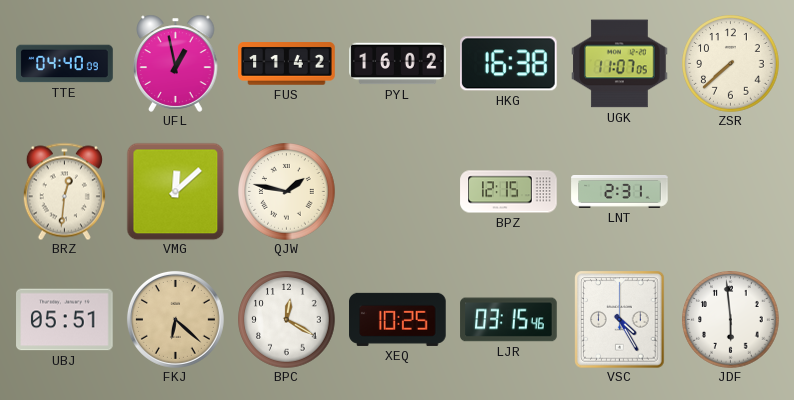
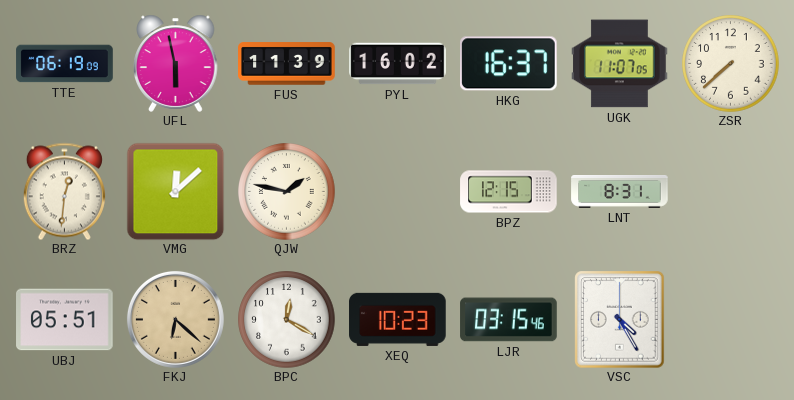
TTE: 04:40 -> 06:19 (65, 64)
UFL: 12:58 -> 5:58 (176, 63)
FUS: 11:42 -> 11:39 (287, 64)
HKG: 16:38 -> 16:37 (509, 64)
LNT: 2:31 -> 8:31 (620, 192)
XEQ: 10:25 -> 10:23 (398, 319)
JDF: 5:59 -> none (731, 320)
